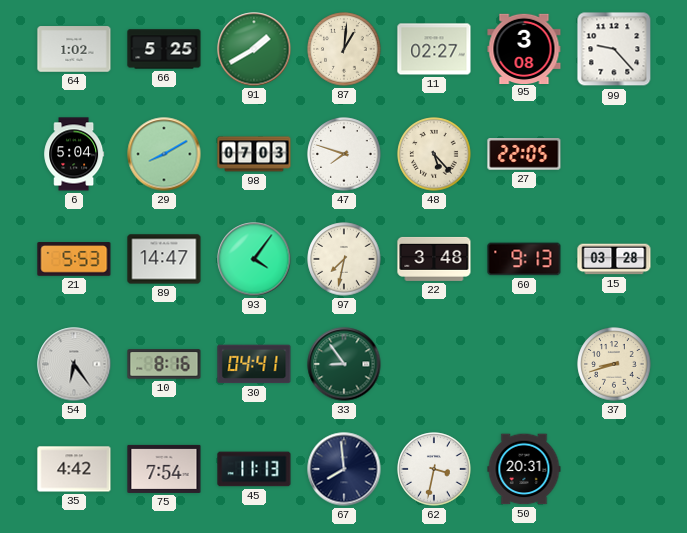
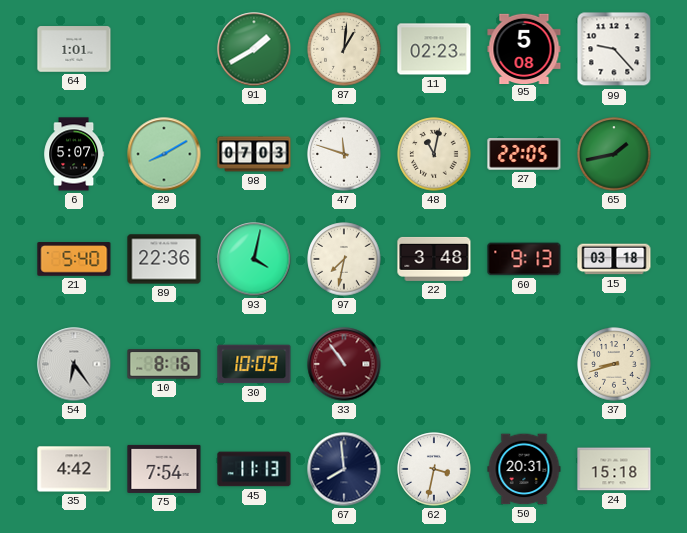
64: 1:02 -> 1:01 (74, 49)
66: 5:25 -> none (164, 49)
11: 02:27 -> 02:23 (434, 49)
95: 3:08 -> 5:08 (524, 48)
6: 5:04 -> 5:07 (74, 154)
47: 7:48 -> 11:48 (344, 154)
48: 5:23 -> 11:02 (434, 154)
65: none -> 1:43 (614, 154)
21: 5:53 -> 5:40 (74, 259)
89: 14:47 -> 22:36 (164, 259)
93: 4:06 -> 4:02 (254, 259)
15: 03:28 -> 03:18 (614, 259)
30: 04:41 -> 10:09 (254, 364)
33: 8:54 -> 10:54 (344, 364)
33 dial: green -> burgundy (344, 364)
24: none -> 15:18 (614, 469)
